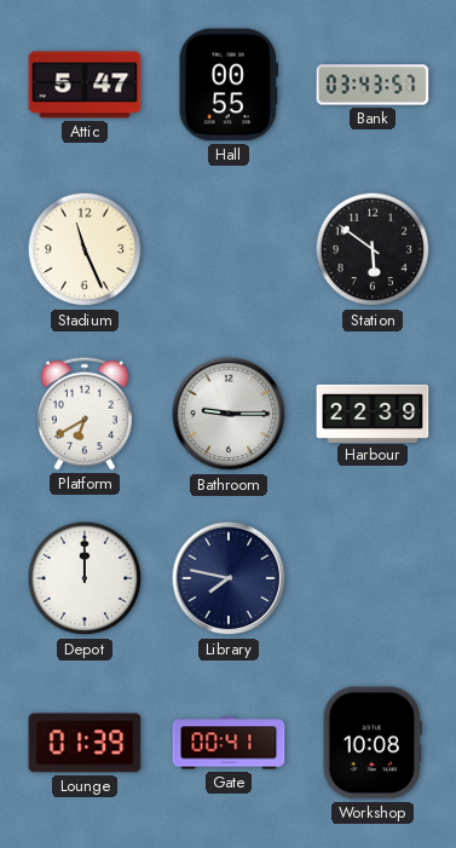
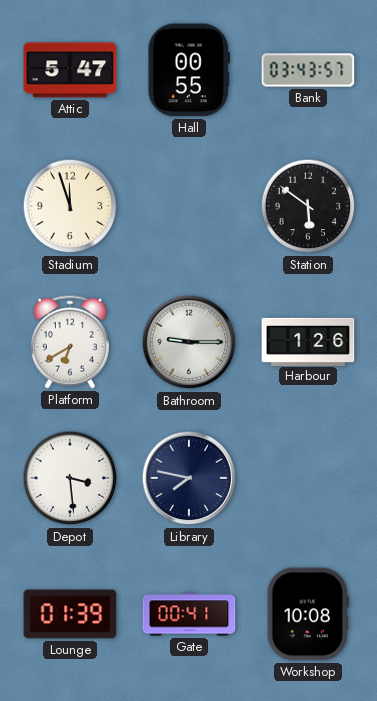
Stadium: 11:26 -> 11:57 (70, 206)
Harbour: 22:39 -> 1:26 (308, 341)
Depot: 12:00 -> 3:29 (70, 478)
